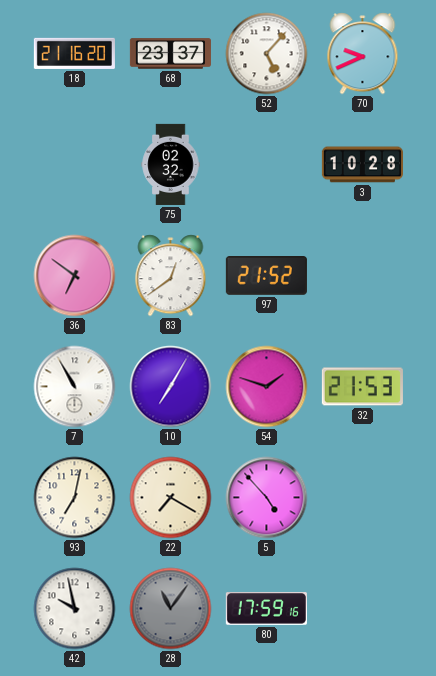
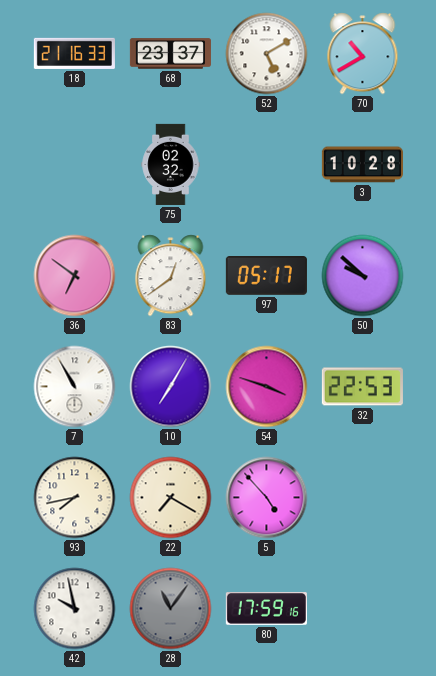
18: 21:16:20 -> 21:16:33 (74, 53)
52: 5:07 -> 5:10 (267, 54)
70: 9:41 -> 10:40 (363, 54)
97: 21:52 -> 05:17 (266, 276)
50: none -> 9:52 (363, 276)
54: 1:48 -> 3:48 (267, 387)
32: 21:53 -> 22:53 (362, 387)
93: 7:02 -> 7:43 (75, 498)
